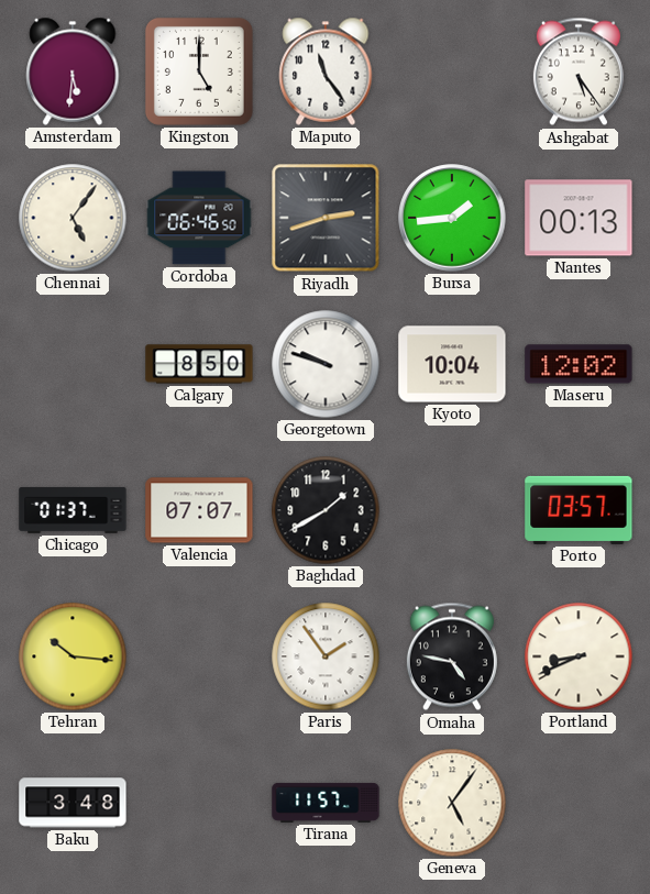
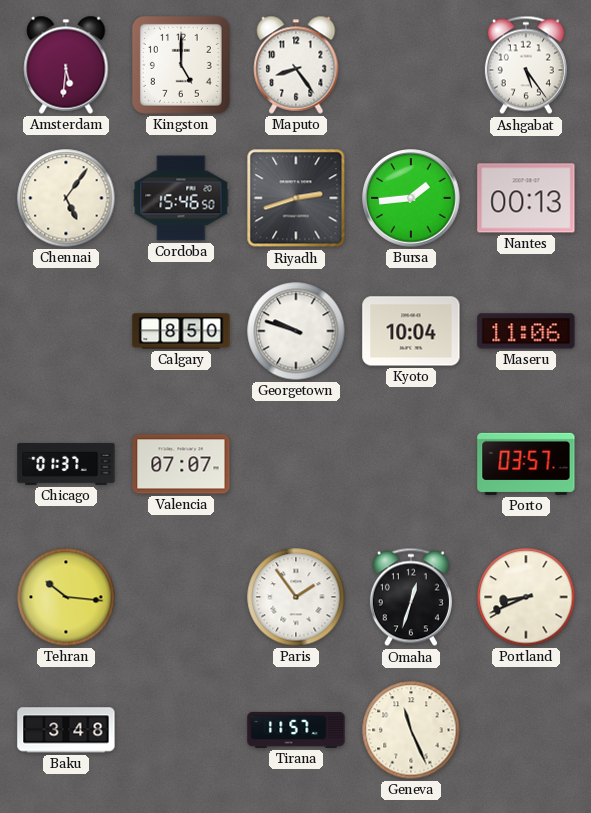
Maputo: 11:24 -> 8:24 (296, 65)
Cordoba: 06:46 -> 15:46 (181, 198)
Maseru: 12:02 -> 11:06 (526, 331)
Baghdad: 1:40 -> none (326, 510)
Omaha: 4:47 -> 12:33 (411, 597)
Geneva: 5:06 -> 11:26 (411, 730)
